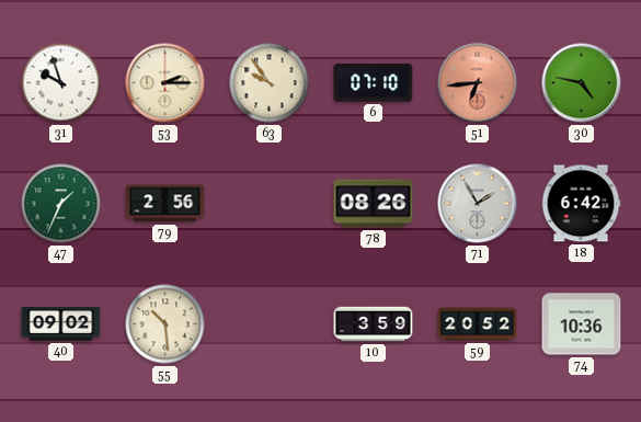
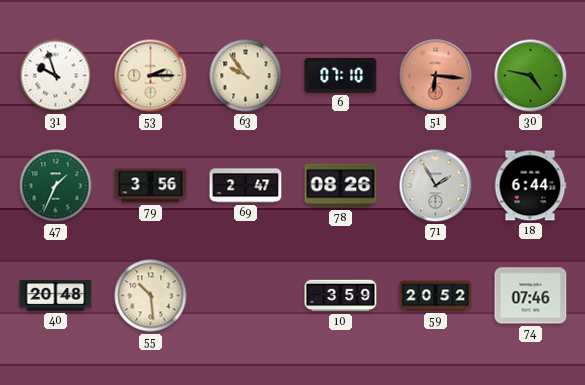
51: 6:44 -> 6:16 (436, 76)
79: 2:56 -> 3:56 (151, 186)
69: none -> 2:47 (246, 186)
18: 6:42 -> 6:44 (530, 186)
40: 09:02 -> 20:48 (56, 296)
74: 10:36 -> 07:46 (531, 296)
